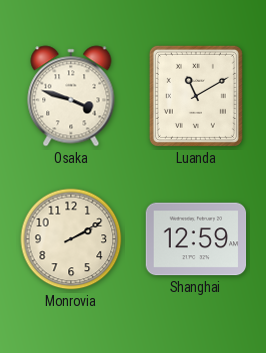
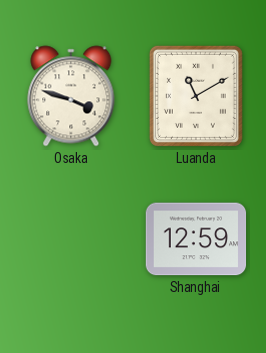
Monrovia: 2:10 -> none (71, 239)
